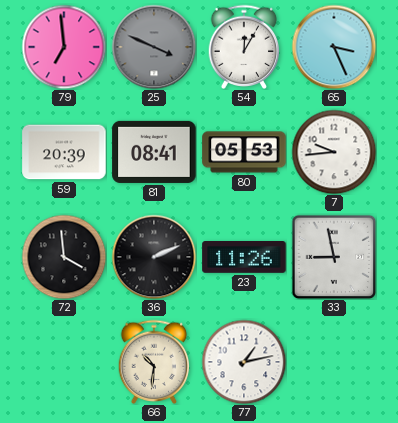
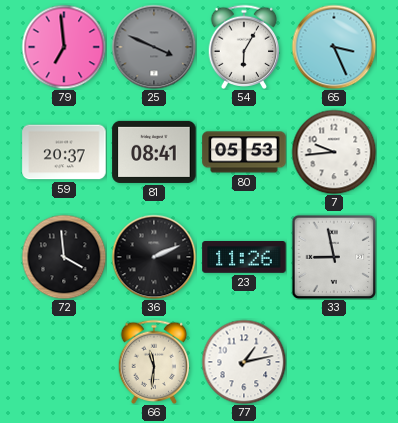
54: 12:05 -> 6:05 (244, 46)
59: 20:39 -> 20:37 (64, 152)
66: 10:31 -> 11:31 (154, 361)
